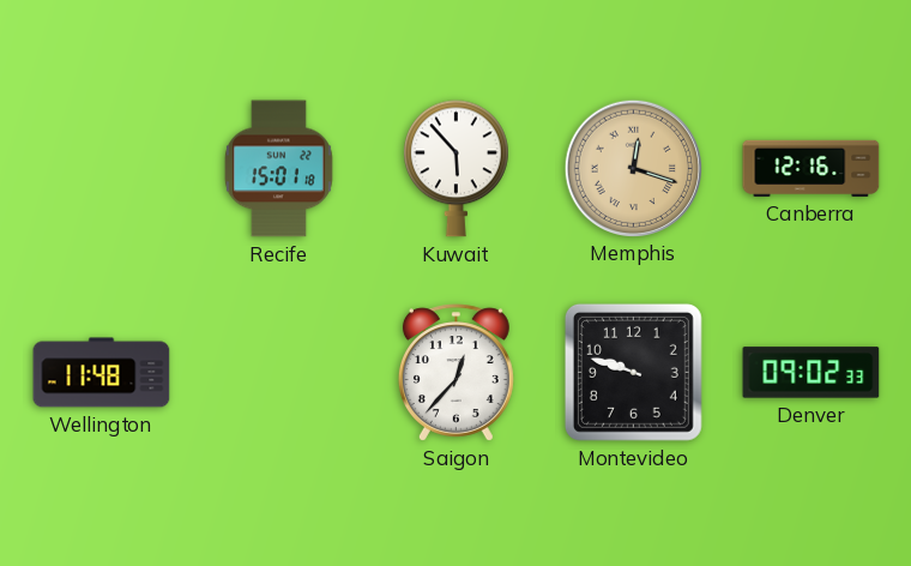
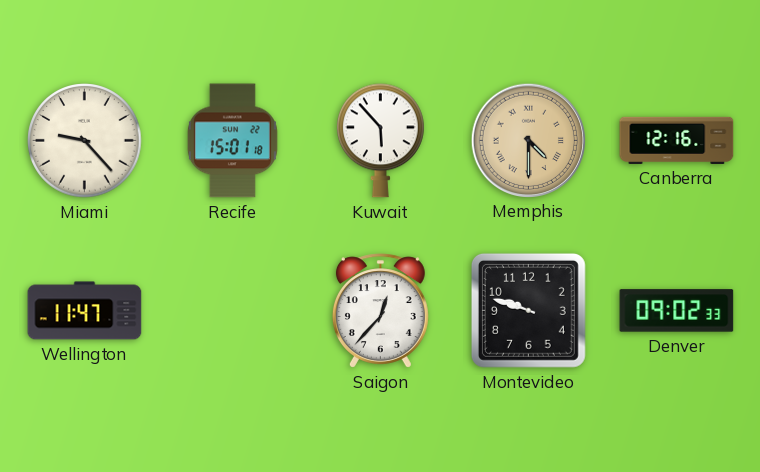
Miami: none -> 9:23 (85, 141)
Memphis: 12:18 -> 4:30 (528, 140)
Wellington: 11:48 -> 11:47 (85, 311)
